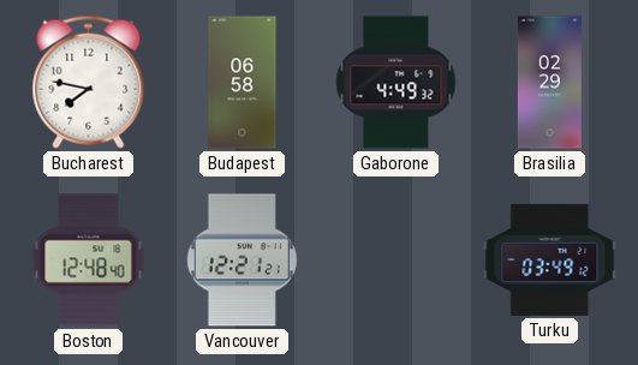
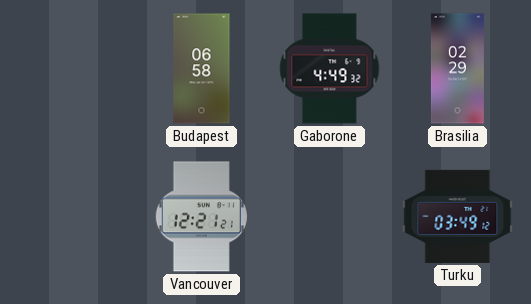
Bucharest: 7:47 -> none (89, 82)
Boston: 12:48 -> none (89, 261)
